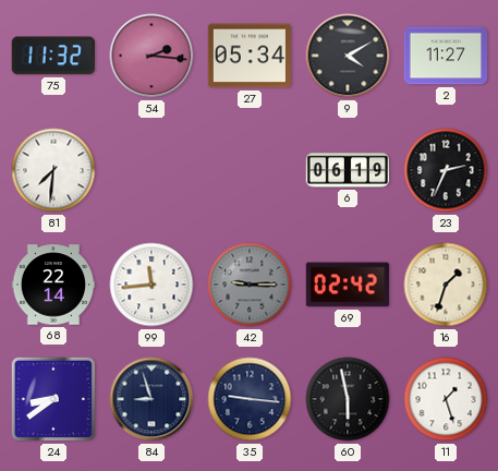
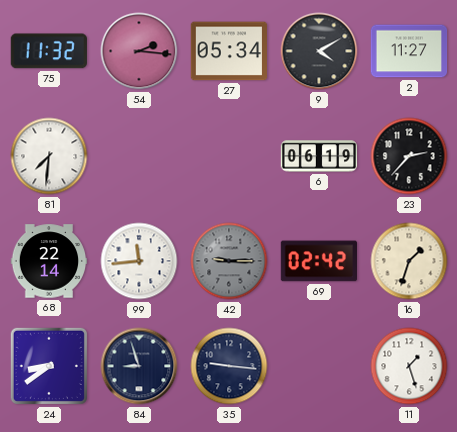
23: 2:34 -> 2:37 (409, 156)
60: 5:58 -> none (348, 399)
